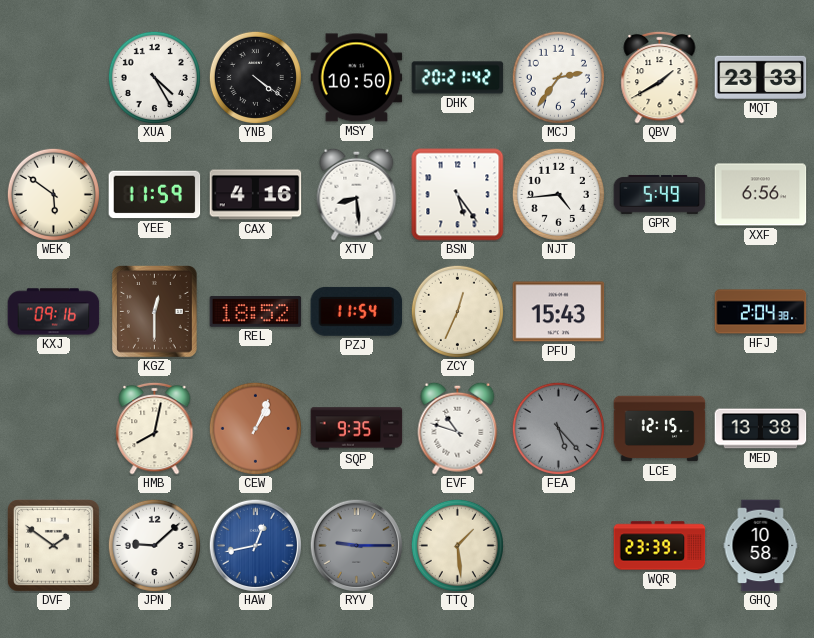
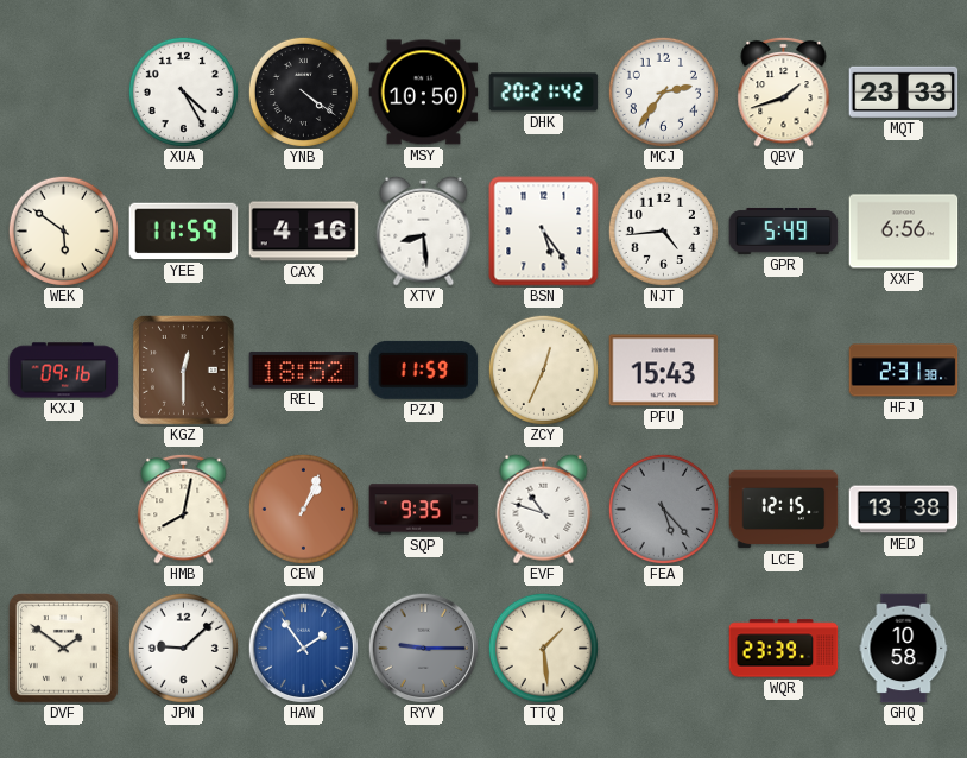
QBV: 1:40 -> 1:42 (784, 91)
PZJ: 11:54 -> 11:59 (424, 369)
HFJ: 2:04 -> 2:31 (904, 371)
HAW: 12:43 -> 1:54 (303, 648)
